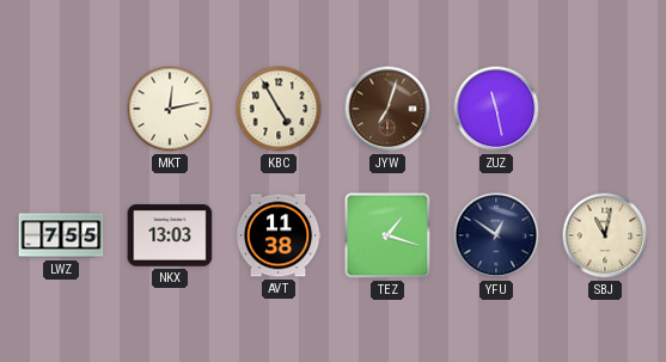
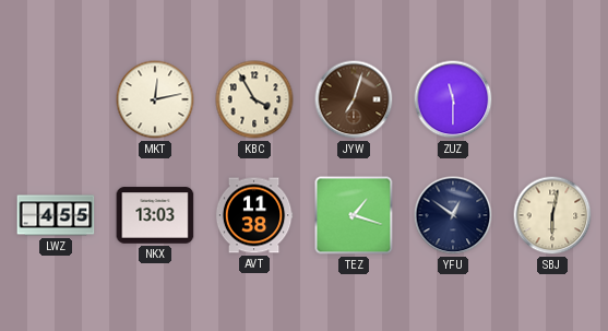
KBC: 4:55 -> 3:55 (254, 99)
ZUZ: 11:28 -> 11:30 (453, 99)
LWZ: 7:55 -> 4:55 (56, 215)
SBJ: 11:02 -> 6:02 (552, 215)
